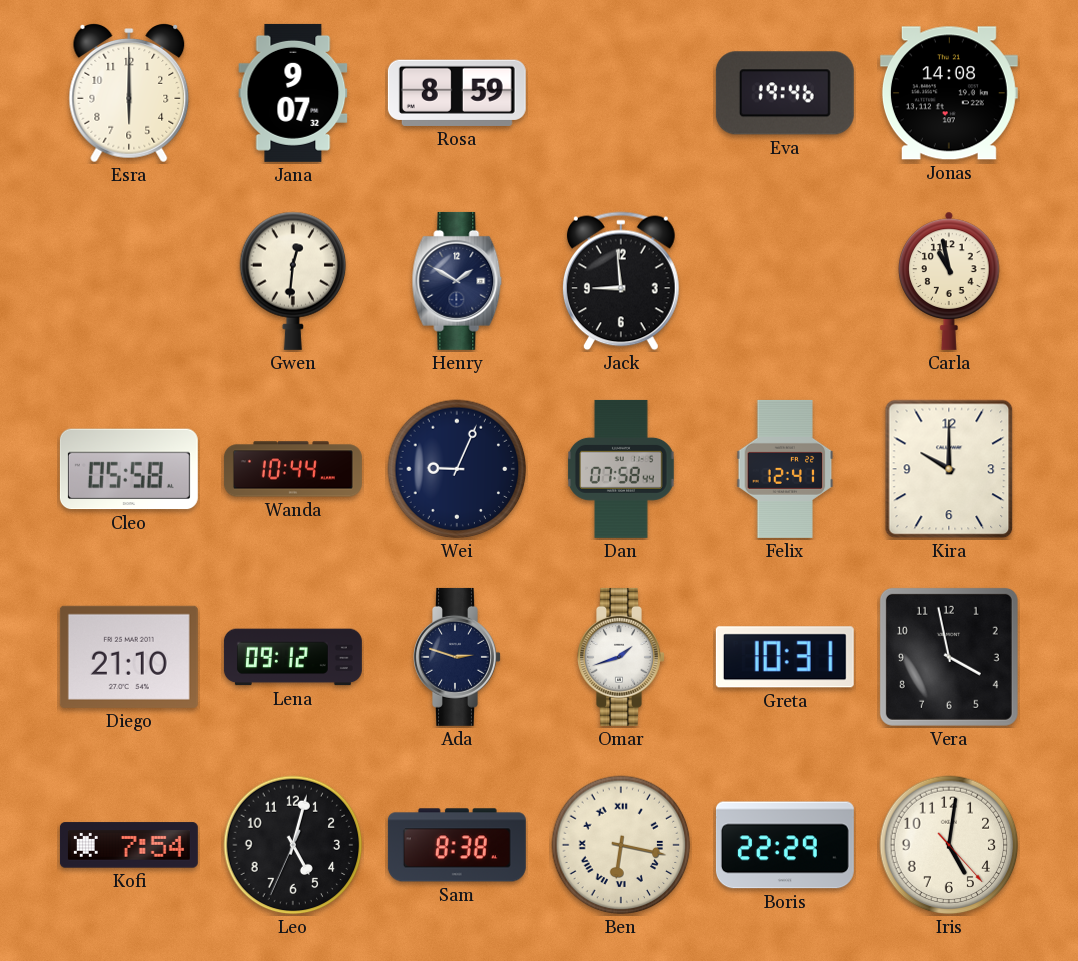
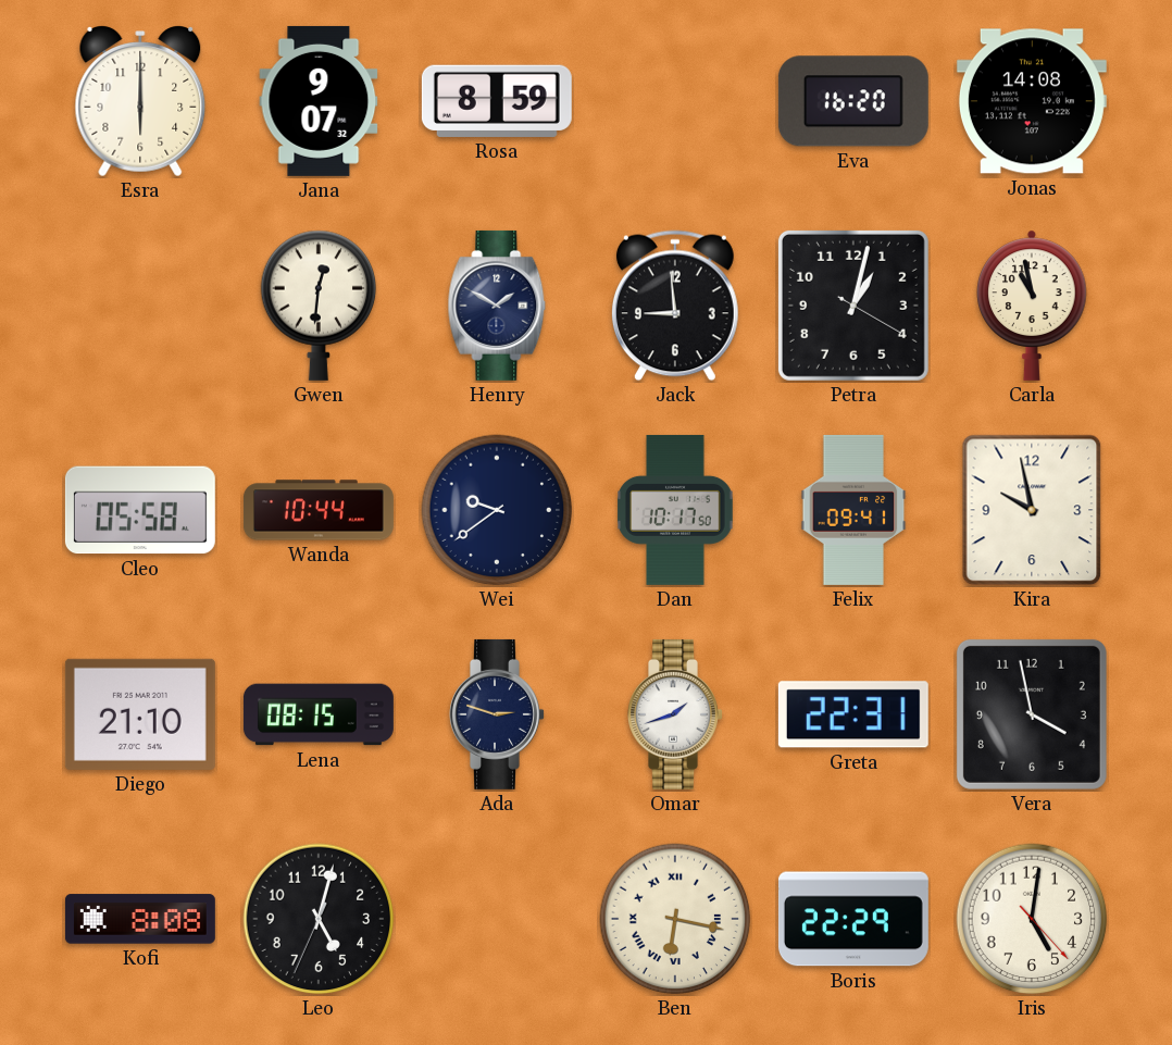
Eva: 19:46 -> 16:20 (853, 101)
Petra: none -> 1:02 (853, 306)
Wei: 9:04 -> 9:39 (497, 510)
Dan: 07:58 -> 10:17 (676, 510)
Felix: 12:41 -> 09:41 (853, 510)
Kira: 10:00 -> 9:58 (1032, 510)
Lena: 09:12 -> 08:15 (319, 714)
Greta: 10:31 -> 22:31 (853, 714)
Kofi: 7:54 -> 8:08 (140, 919)
Sam: 8:38 -> none (457, 845)
